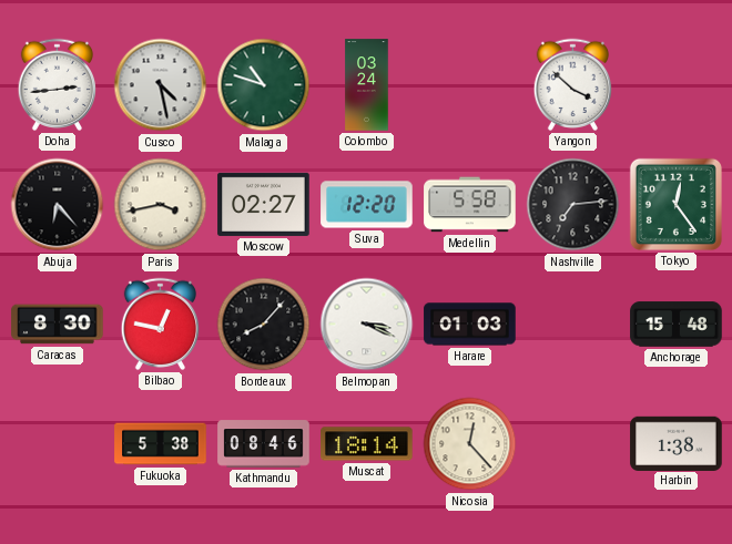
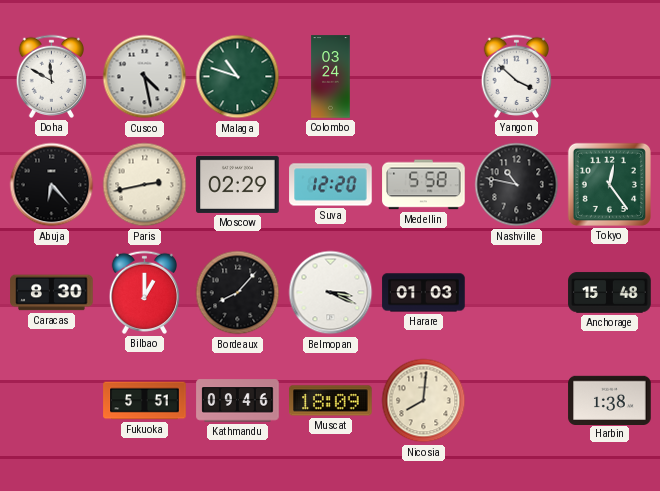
Doha: 2:44 -> 11:50 (51, 76)
Paris: 3:43 -> 2:43 (145, 185)
Moscow: 02:27 -> 02:29 (238, 184)
Nashville: 7:14 -> 10:47 (517, 185)
Bilbao: 12:47 -> 1:00 (144, 292)
Fukuoka: 5:38 -> 5:51 (145, 401)
Kathmandu: 08:46 -> 09:46 (238, 401)
Muscat: 18:14 -> 18:09 (331, 401)
Nicosia: 12:23 -> 8:01 (424, 401)
